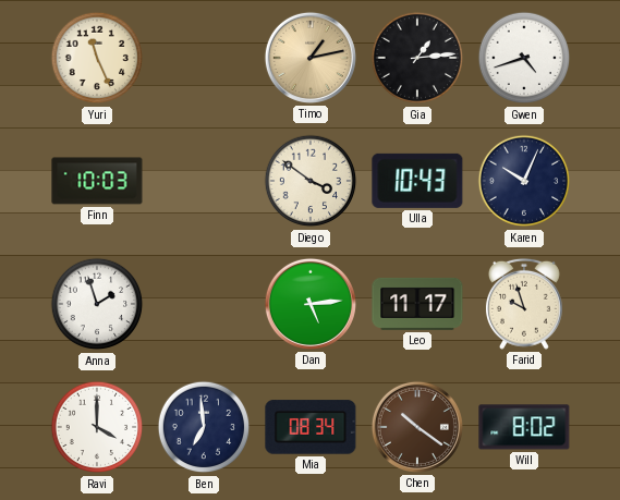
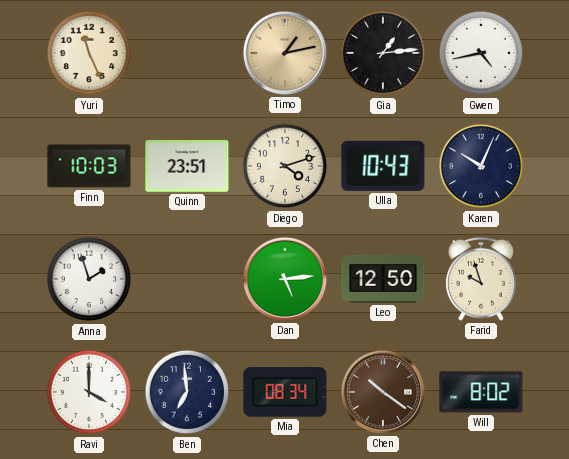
Gwen: 4:42 -> 4:43 (481, 53)
Quinn: none -> 23:51 (187, 166)
Diego: 3:51 -> 4:12 (285, 166)
Leo: 11:17 -> 12:50 (383, 279)
